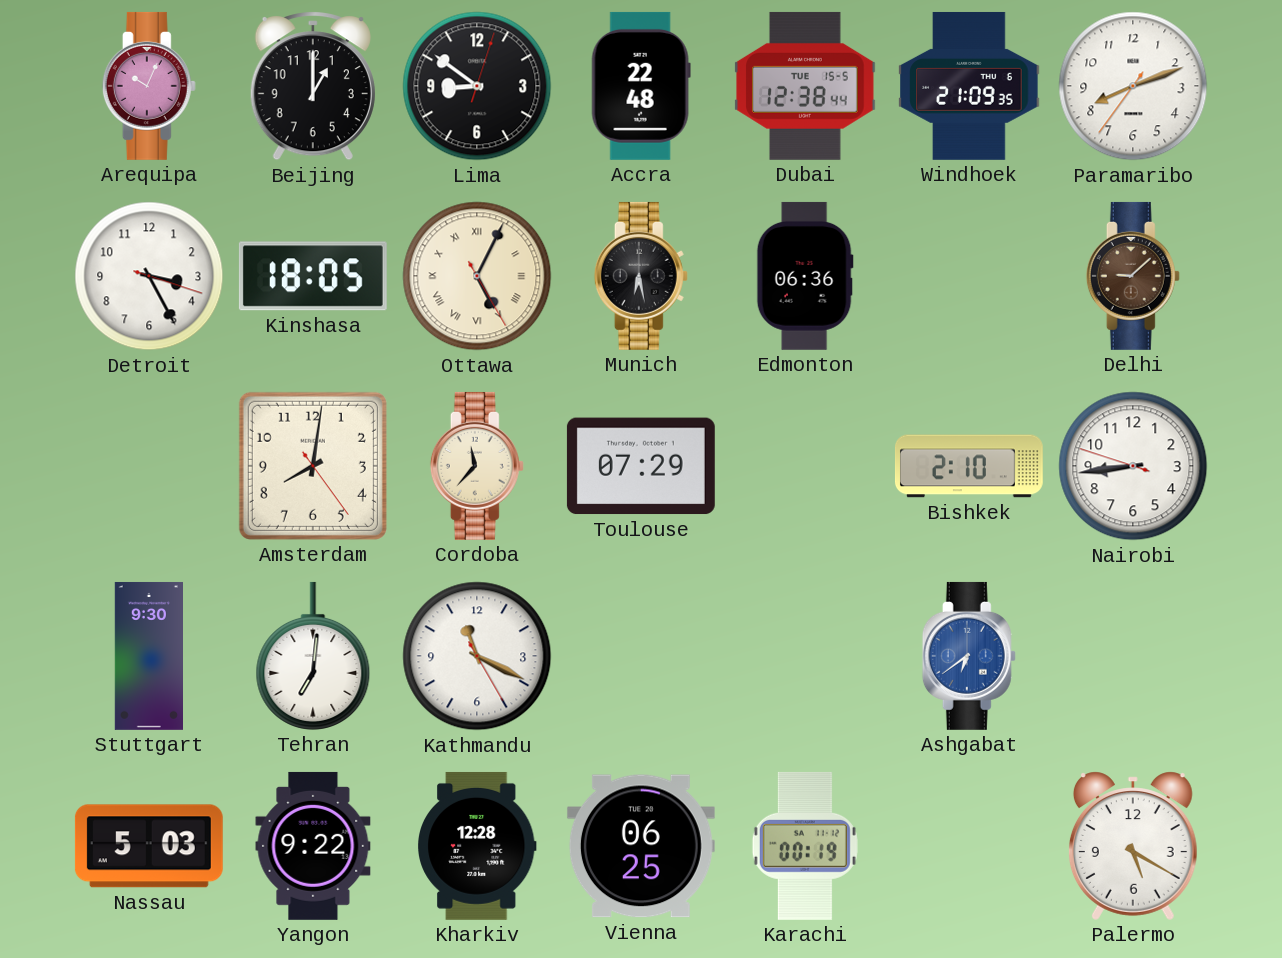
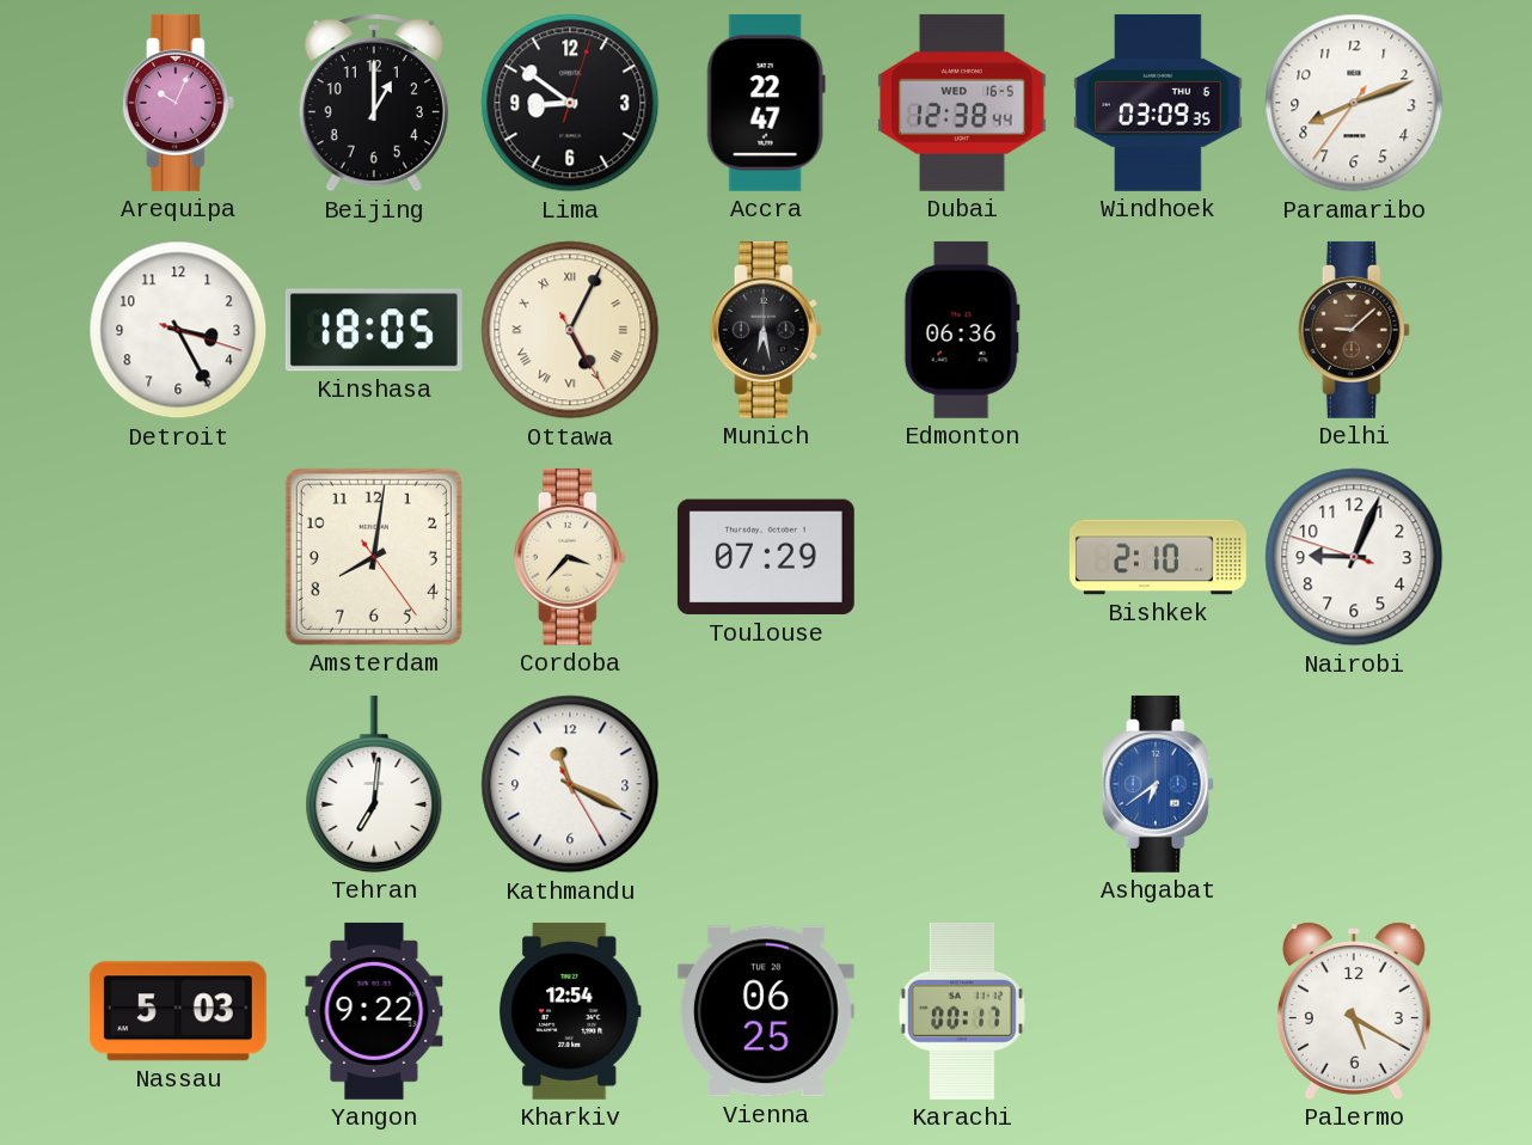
Accra: 22:48 -> 22:47 (766, 103)
Dubai date: TUE 15-5 -> WED 16-5 (962, 103)
Windhoek: 21:09 -> 03:09 (1158, 103)
Cordoba: 11:37 -> 3:37 (570, 557)
Nairobi: 8:43 -> 9:03 (1354, 557)
Stuttgart: 9:30 -> none (148, 656)
Kharkiv: 12:28 -> 12:54 (570, 1011)
Karachi: 00:19 -> 00:17 (962, 1011)
